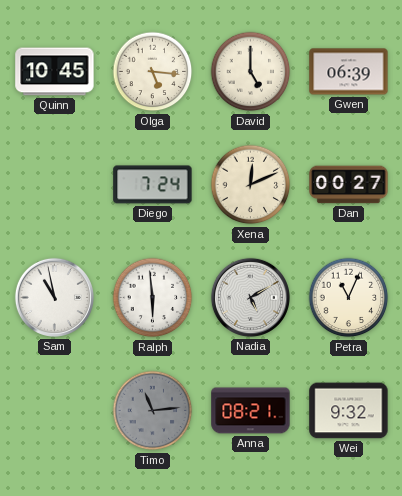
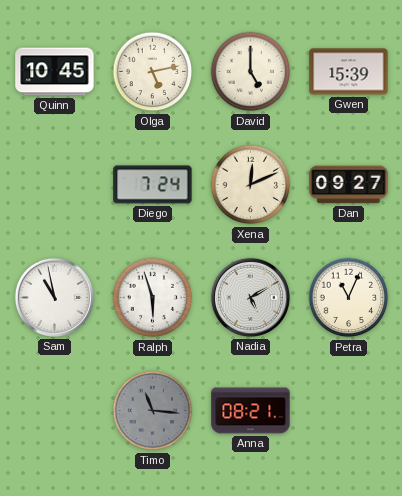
Olga: 5:16 -> 5:13 (153, 72)
Gwen: 06:39 -> 15:39 (349, 72)
Dan: 00:27 -> 09:27 (349, 185)
Ralph: 5:59 -> 5:57 (153, 298)
Timo: 11:14 -> 11:16 (153, 411)
Wei: 9:32 -> none (349, 411)
